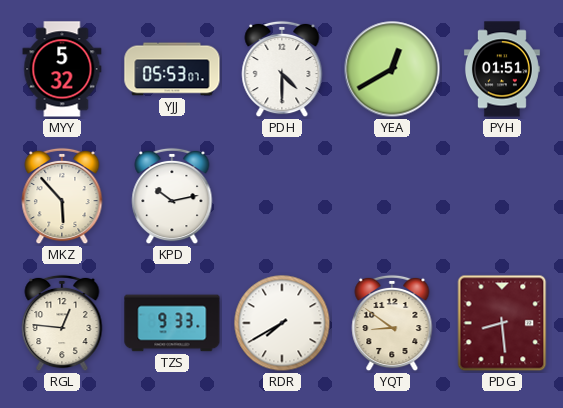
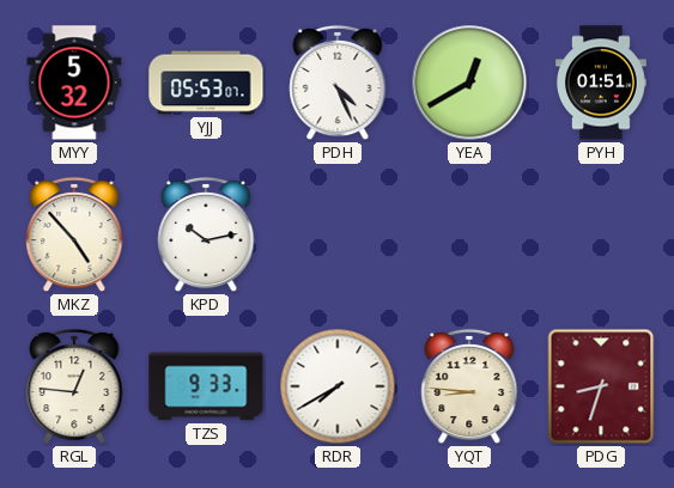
PDH: 4:30 -> 4:26 (338, 83)
MKZ: 5:53 -> 4:53 (74, 234)
YQT: 8:51 -> 8:46 (469, 386)
PDG: 8:29 -> 8:33 (601, 386)
